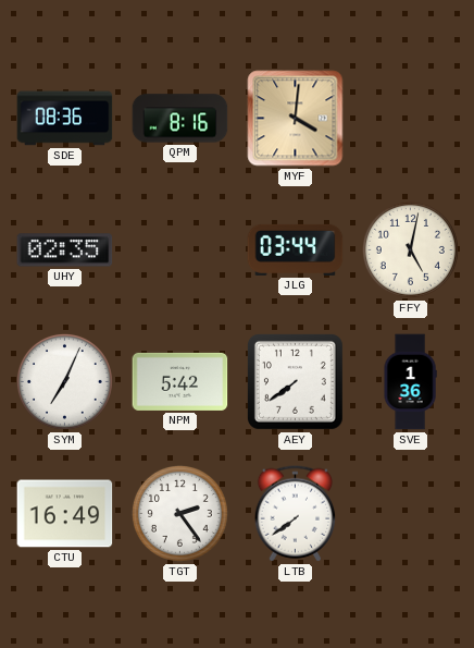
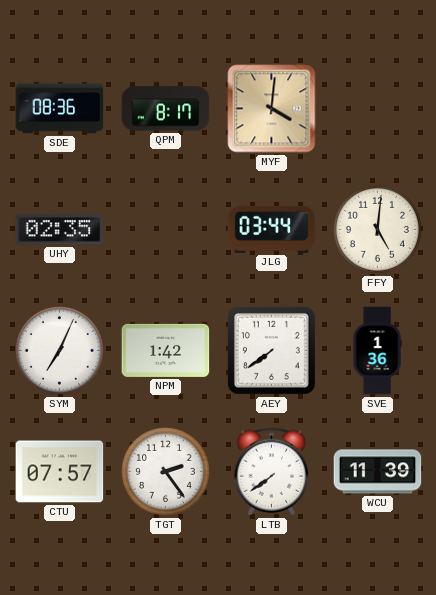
QPM: 8:16 -> 8:17 (166, 109)
FFY: 5:02 -> 5:01 (377, 229)
NPM: 5:42 -> 1:42 (166, 350)
CTU: 16:49 -> 07:57 (60, 472)
WCU: none -> 11:39 (378, 472)
